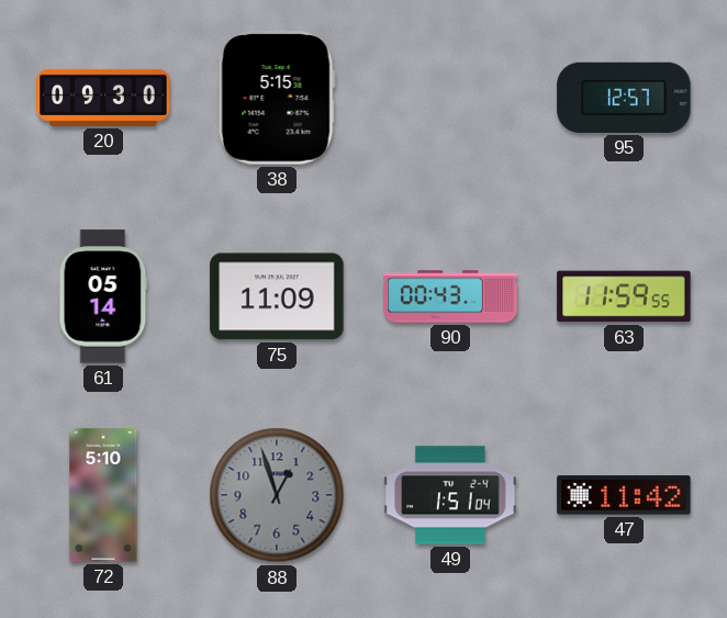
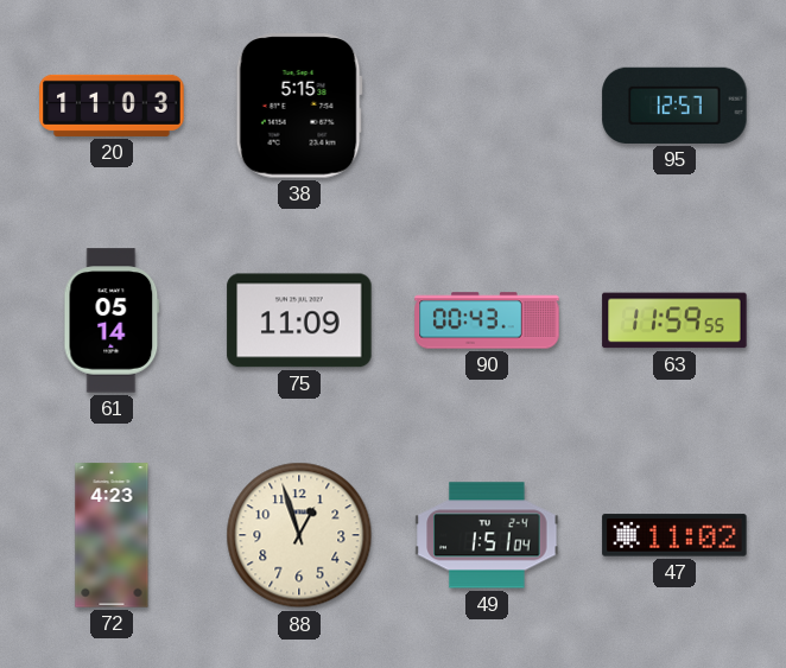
20: 09:30 -> 11:03 (112, 106)
72: 5:10 -> 4:23 (112, 535)
88 dial: grey -> cream (299, 535)
47: 11:42 -> 11:02 (674, 535)
